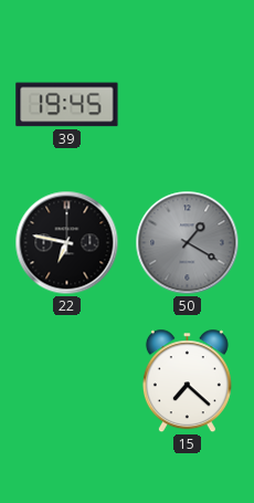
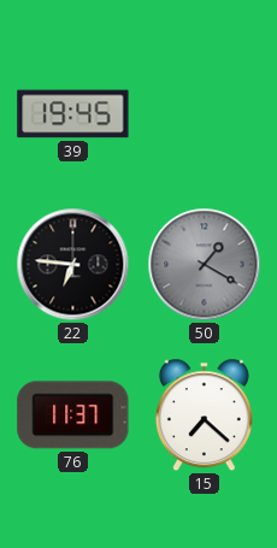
22: 6:47 -> 6:46 (73, 265)
76: none -> 11:37 (73, 416)
